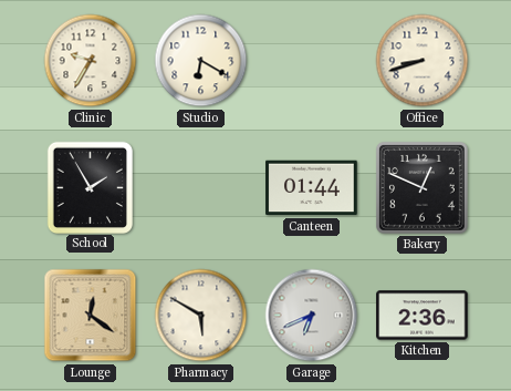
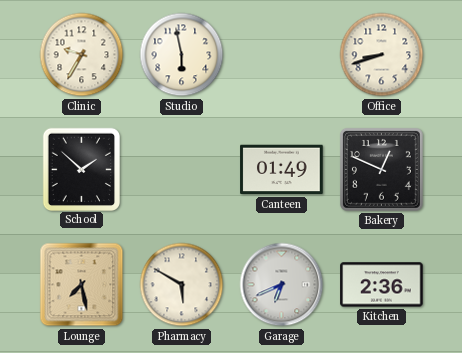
Studio: 6:20 -> 5:58 (182, 55)
School: 1:55 -> 1:52 (81, 169)
Canteen: 01:44 -> 01:49 (282, 170)
Lounge: 12:21 -> 7:28 (82, 285)
